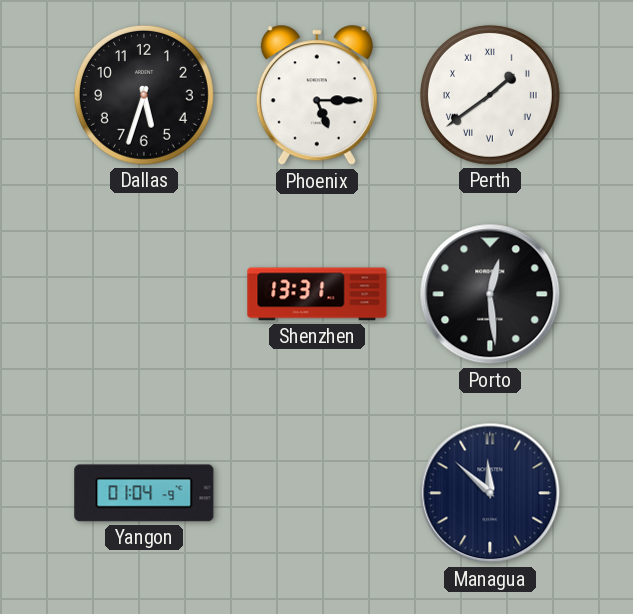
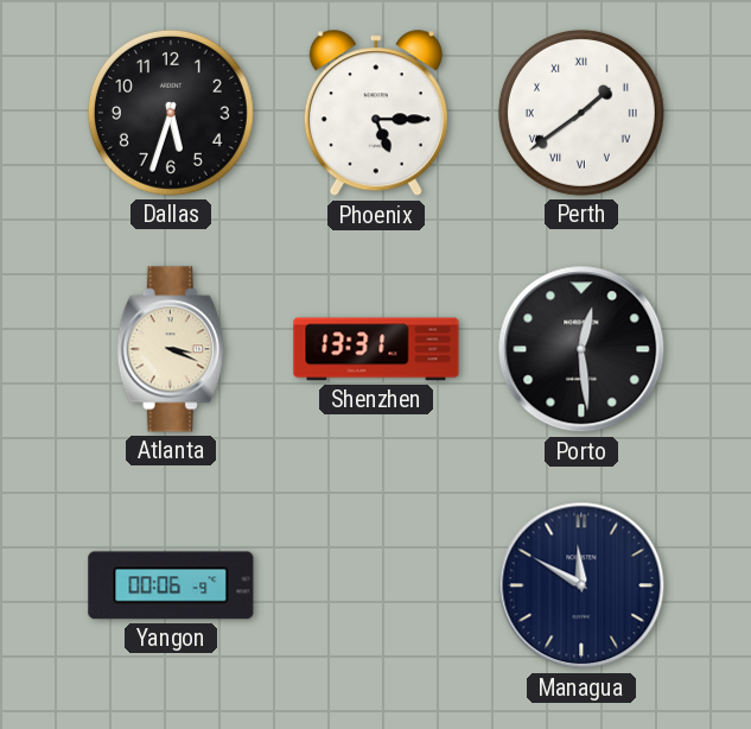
Atlanta: none -> 3:19 (171, 349)
Yangon: 01:04 -> 00:06 (171, 585)
Managua: 11:52 -> 11:50 (581, 585)
